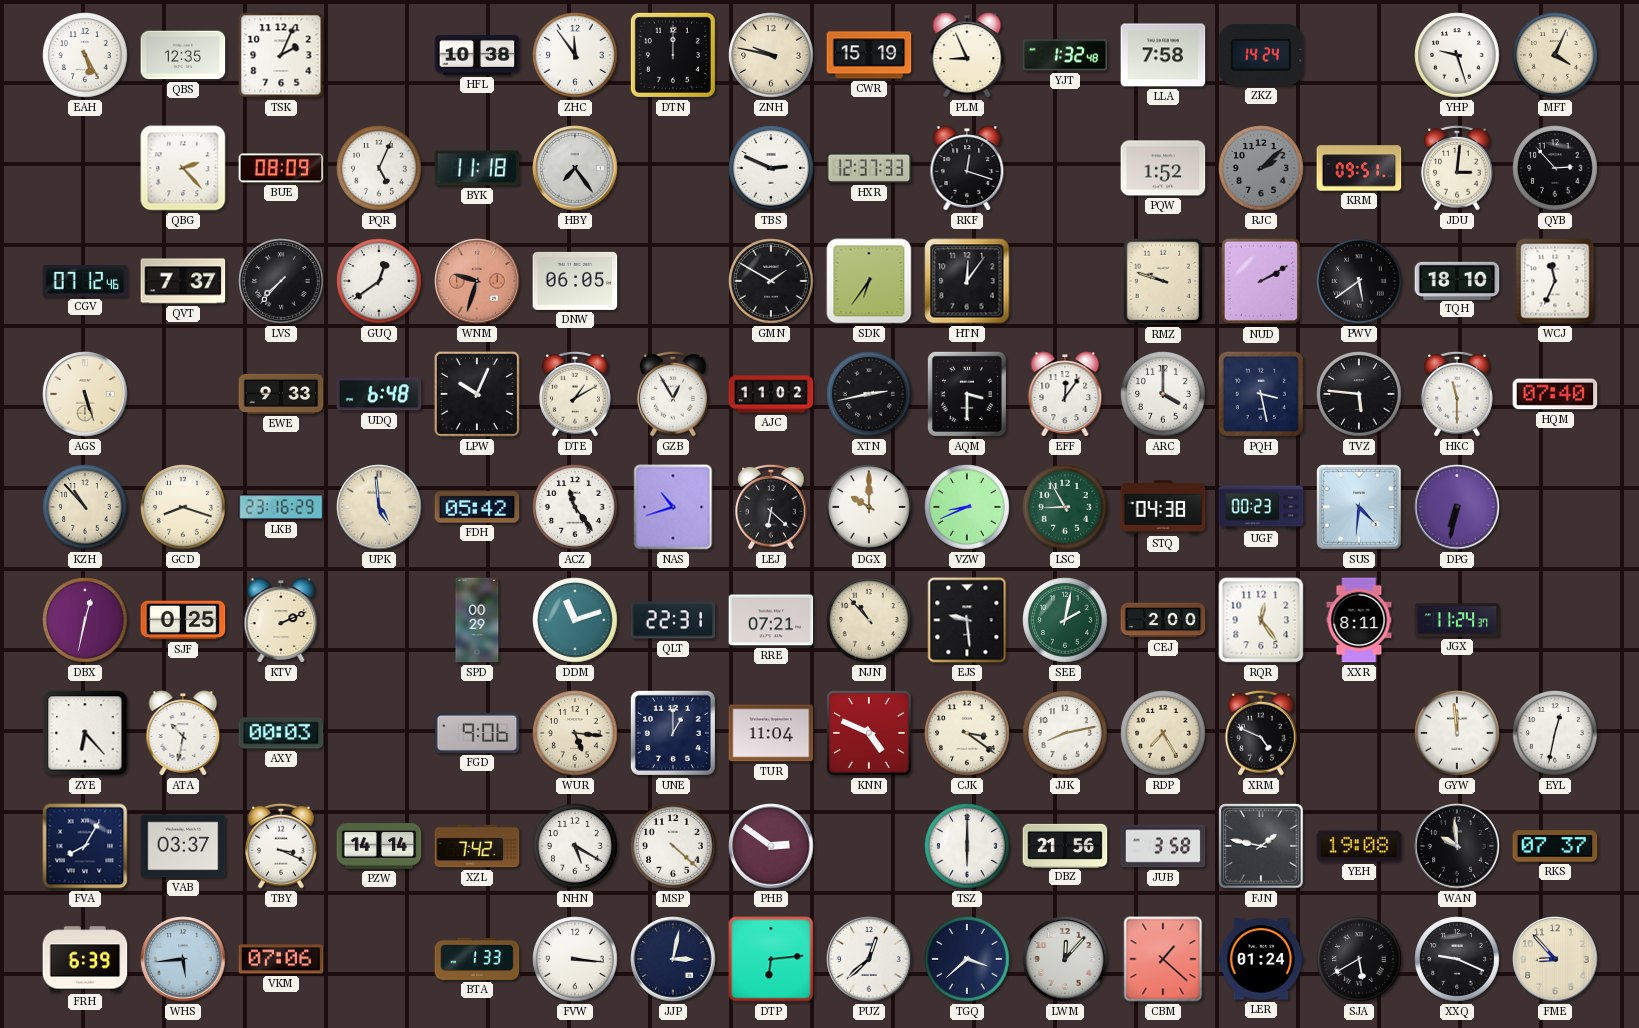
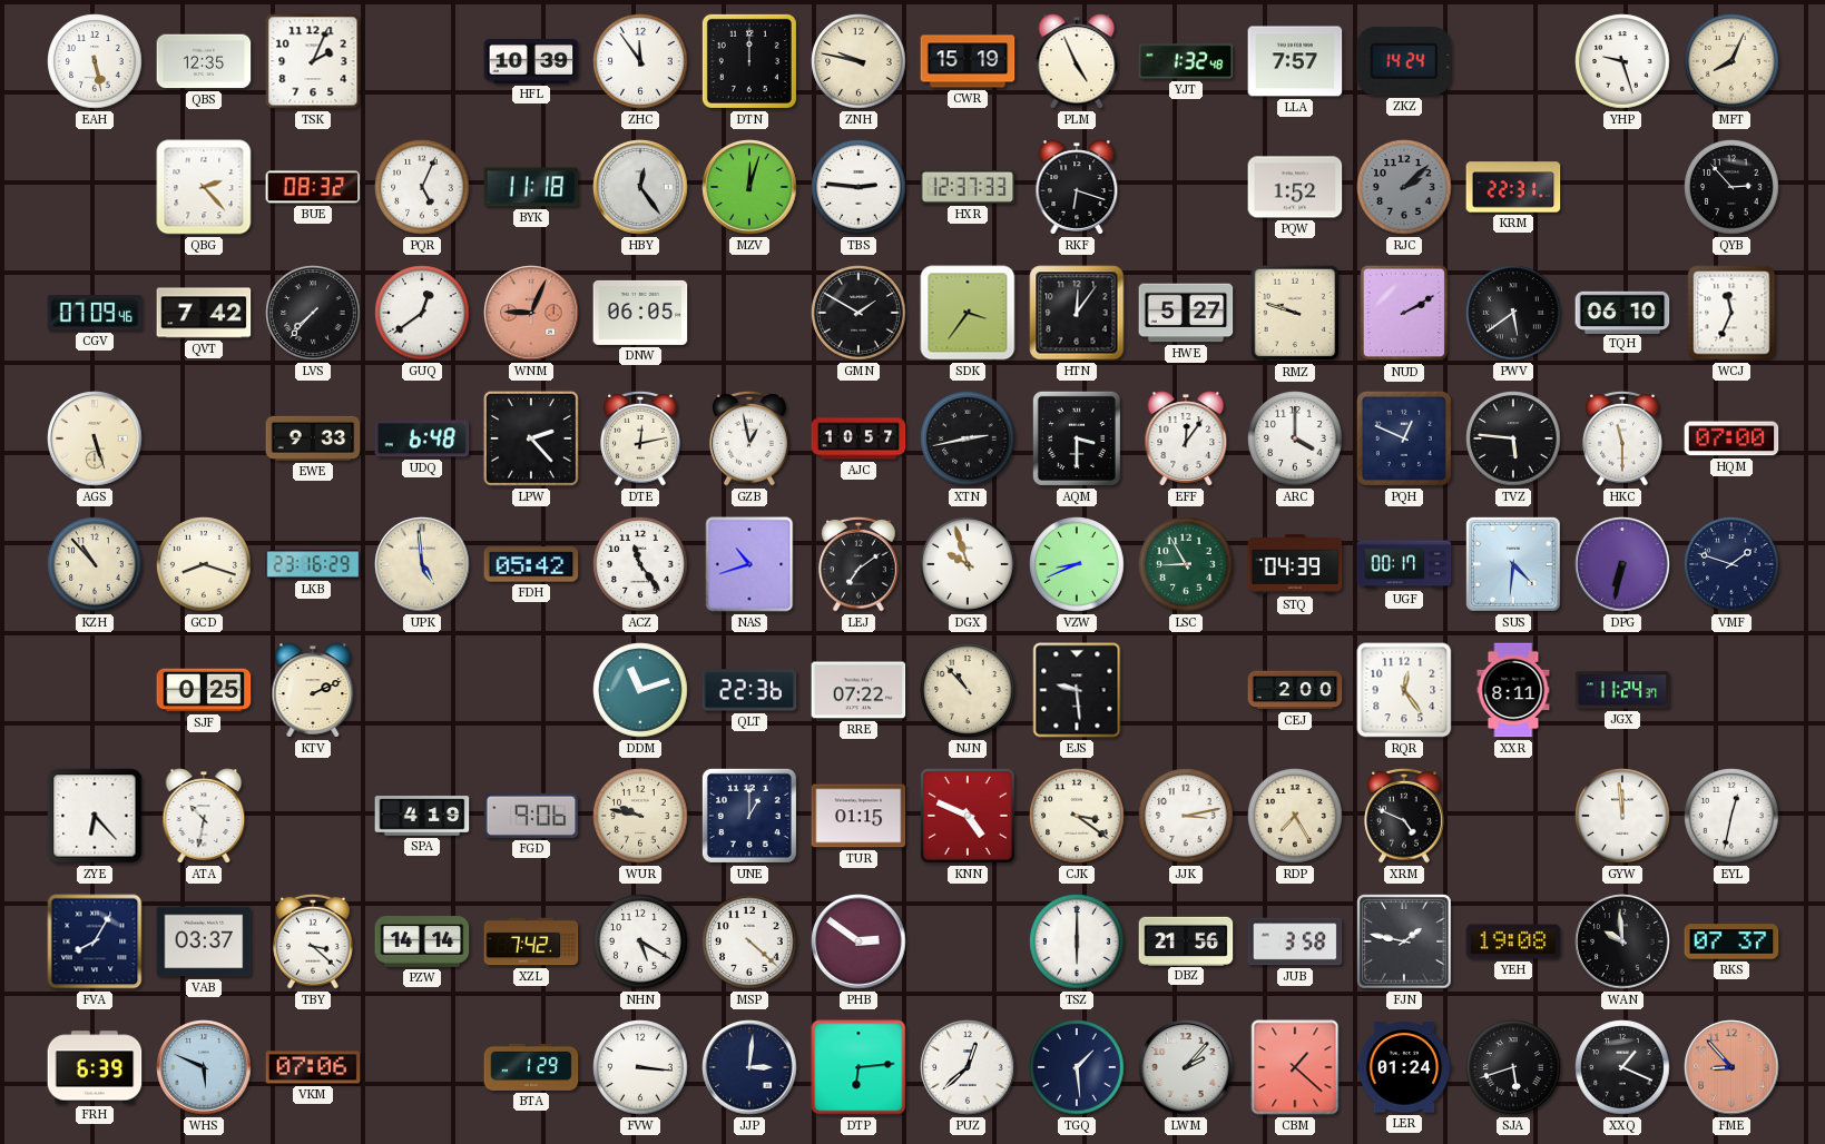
EAH: 5:25 -> 5:28 (95, 61)
HFL: 10:38 -> 10:39 (531, 61)
PLM: 8:56 -> 4:56 (1077, 61)
LLA: 7:58 -> 7:57 (1295, 61)
MFT: 4:04 -> 8:04 (1731, 61)
BUE: 08:09 -> 08:32 (313, 187)
HBY: 7:24 -> 12:24 (640, 187)
MZV: none -> 12:03 (749, 187)
TBS: 2:49 -> 2:46 (858, 187)
RKF: 12:18 -> 6:18 (1077, 187)
KRM: 09:51 -> 22:31 (1513, 187)
JDU: 3:01 -> none (1457, 168)
CGV: 07:12 -> 07:09 (95, 313)
QVT: 7:37 -> 7:42 (204, 313)
WNM: 9:33 -> 9:04 (531, 313)
SDK: 6:36 -> 3:36 (968, 313)
HWE: none -> 5:27 (1186, 313)
TQH: 18:10 -> 06:10 (1622, 312)
LPW: 10:04 -> 2:23 (531, 438)
DTE: 1:10 -> 12:13 (640, 438)
GZB: 12:55 -> 12:58 (749, 438)
AJC: 11:02 -> 10:57 (858, 438)
PQH: 3:28 -> 12:49 (1404, 438)
HQM: 07:40 -> 07:00 (1731, 438)
LEJ: 6:22 -> 7:09 (858, 564)
DGX: 10:00 -> 9:57 (968, 564)
STQ: 04:38 -> 04:39 (1295, 564)
UGF: 00:23 -> 00:17 (1404, 564)
VMF: none -> 1:48 (1731, 564)
DBX: 12:32 -> none (85, 620)
SPD: 00:29 -> none (477, 620)
QLT: 22:31 -> 22:36 (749, 690)
RRE: 07:21 -> 07:22 (858, 690)
SEE: 2:02 -> none (1065, 620)
AXY: 00:03 -> none (281, 733)
SPA: none -> 4:19 (422, 816)
WUR: 5:16 -> 9:47 (640, 816)
TUR: 11:04 -> 01:15 (858, 816)
JJK: 8:13 -> 3:13 (1186, 816)
TBY: 3:19 -> 3:22 (313, 941)
WHS: 5:44 -> 5:49 (204, 1067)
BTA: 1:33 -> 1:29 (531, 1067)
JJP: 3:02 -> 3:01 (749, 1067)
TGQ: 3:38 -> 1:29 (1077, 1067)
LWM: 12:07 -> 2:07 (1186, 1067)
SJA: 5:40 -> 5:42 (1513, 1067)
XXQ: 9:19 -> 1:19 (1622, 1067)
FME dial: cream -> salmon (1731, 1067)
